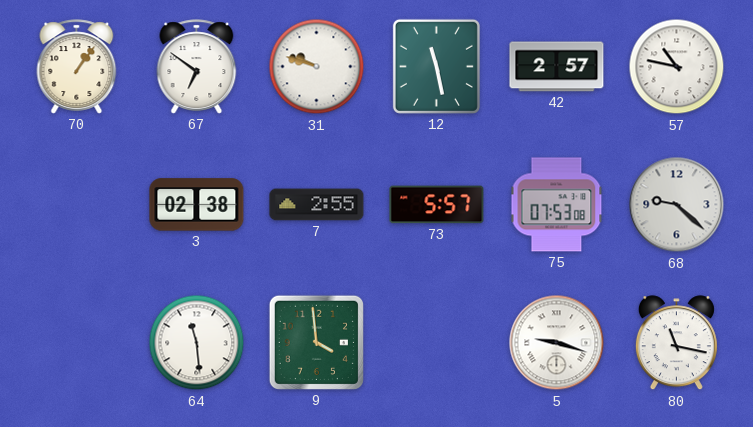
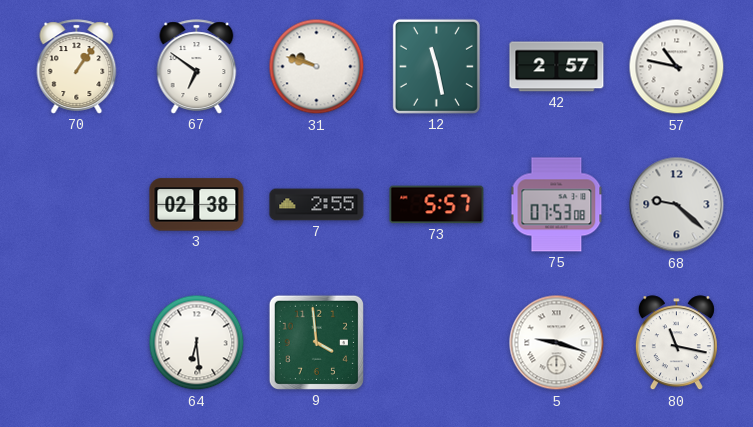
64: 11:29 -> 6:29 (197, 343)
